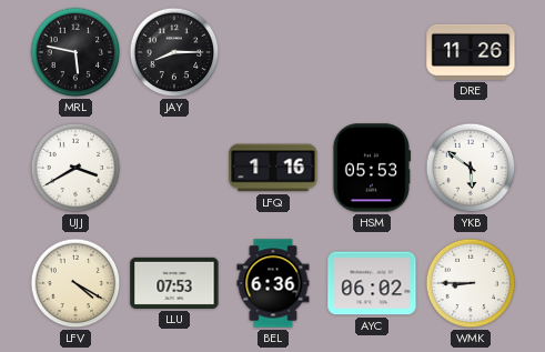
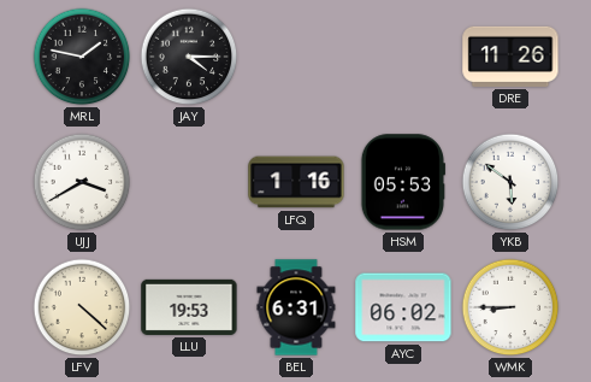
MRL: 5:47 -> 1:47 (82, 57)
JAY: 8:15 -> 4:15 (189, 57)
LFV: 4:20 -> 4:22 (82, 307)
LLU: 07:53 -> 19:53 (189, 307)
BEL: 6:36 -> 6:31 (296, 307)
